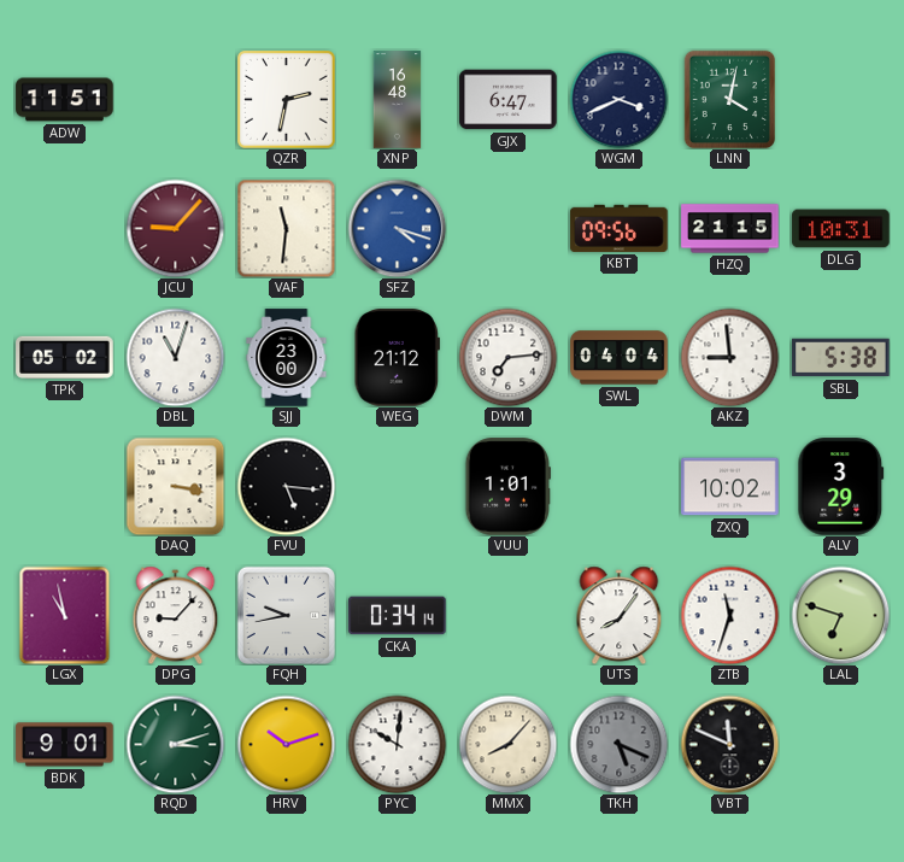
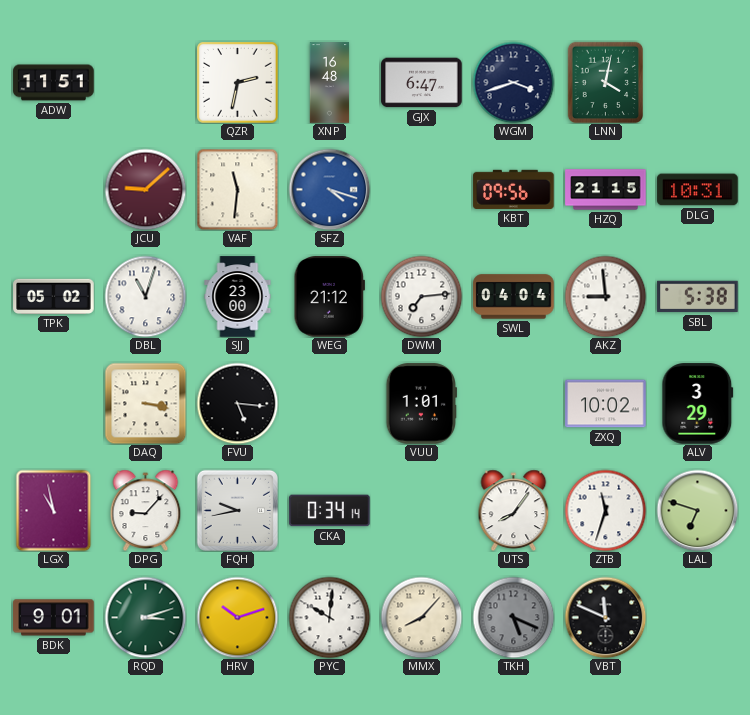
WGM: 3:41 -> 3:42 (513, 82)
JCU: 9:07 -> 9:08 (145, 189)
